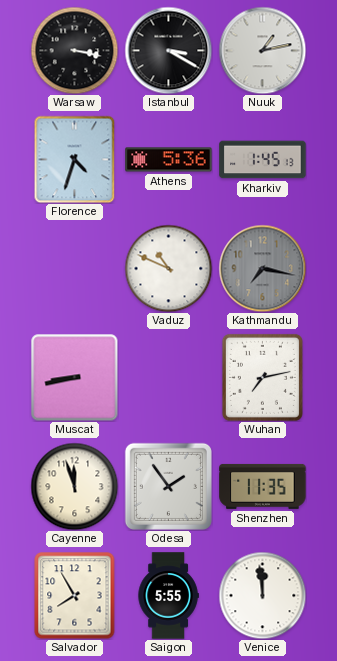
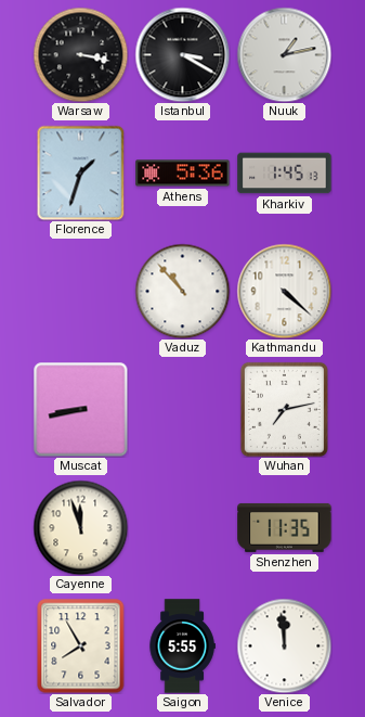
Florence: 4:33 -> 1:33 (81, 172)
Vaduz: 10:49 -> 10:53 (182, 291)
Kathmandu: 7:17 -> 4:22 (284, 291)
Kathmandu dial: grey -> white (284, 291)
Odesa: 1:54 -> none (168, 486)
